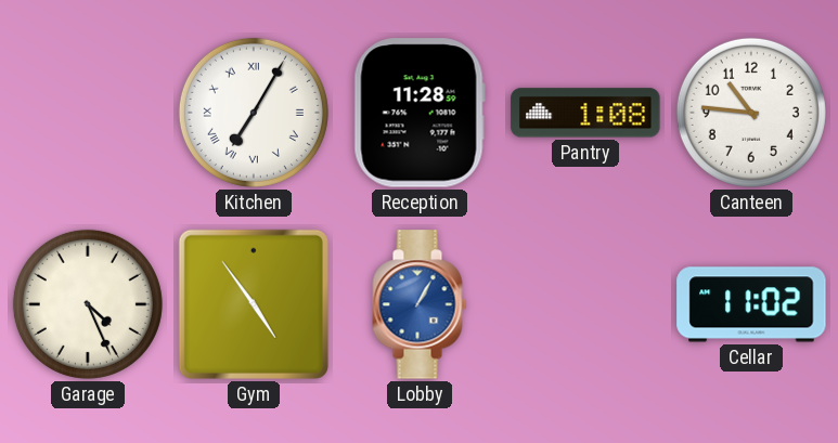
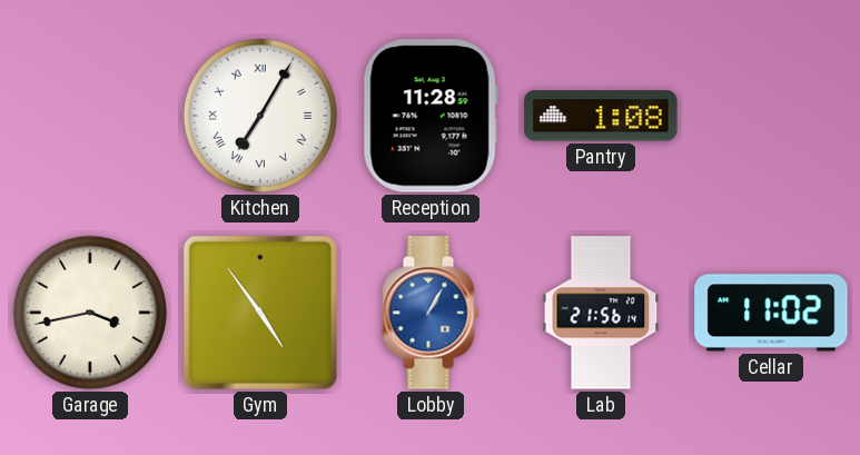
Canteen: 10:46 -> none (751, 113)
Garage: 4:26 -> 3:43 (90, 313)
Lab: none -> 21:56 (601, 313)
